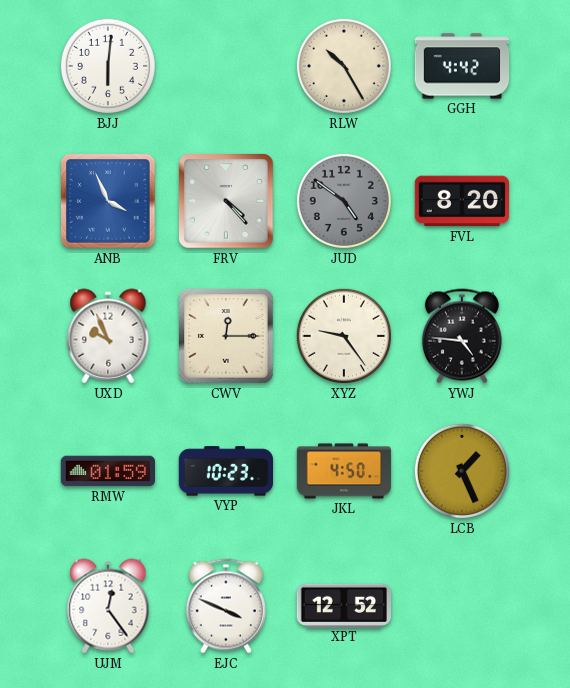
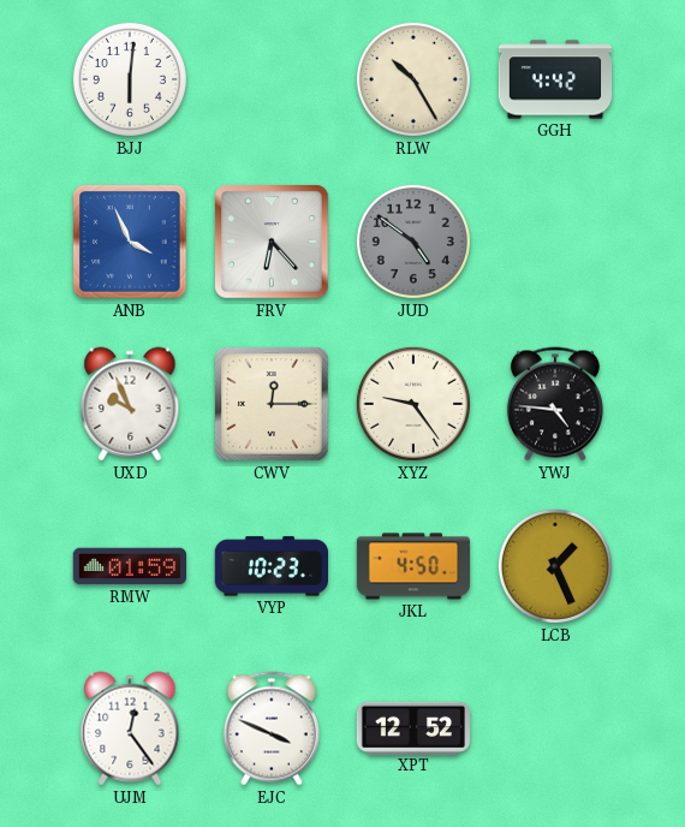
FRV: 4:23 -> 6:23 (272, 242)
FVL: 8:20 -> none (461, 201)
